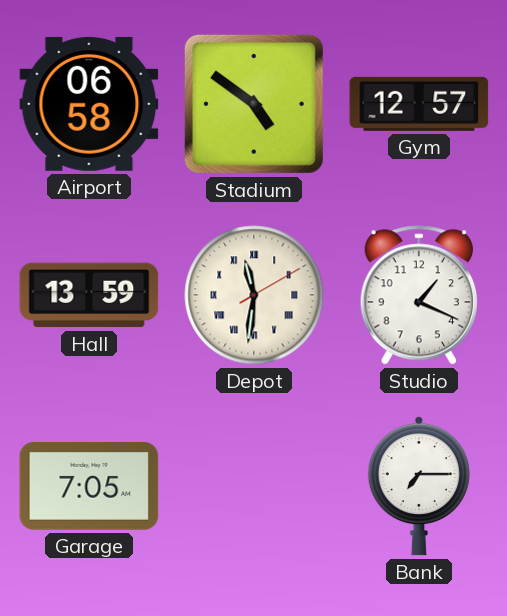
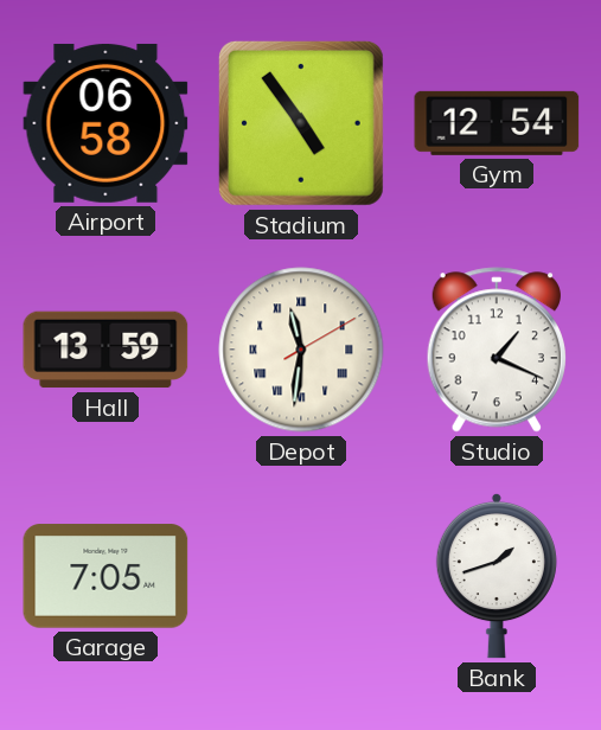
Stadium: 4:51 -> 4:54 (301, 123)
Gym: 12:57 -> 12:54 (497, 123)
Bank: 7:15 -> 1:42 (497, 576)
